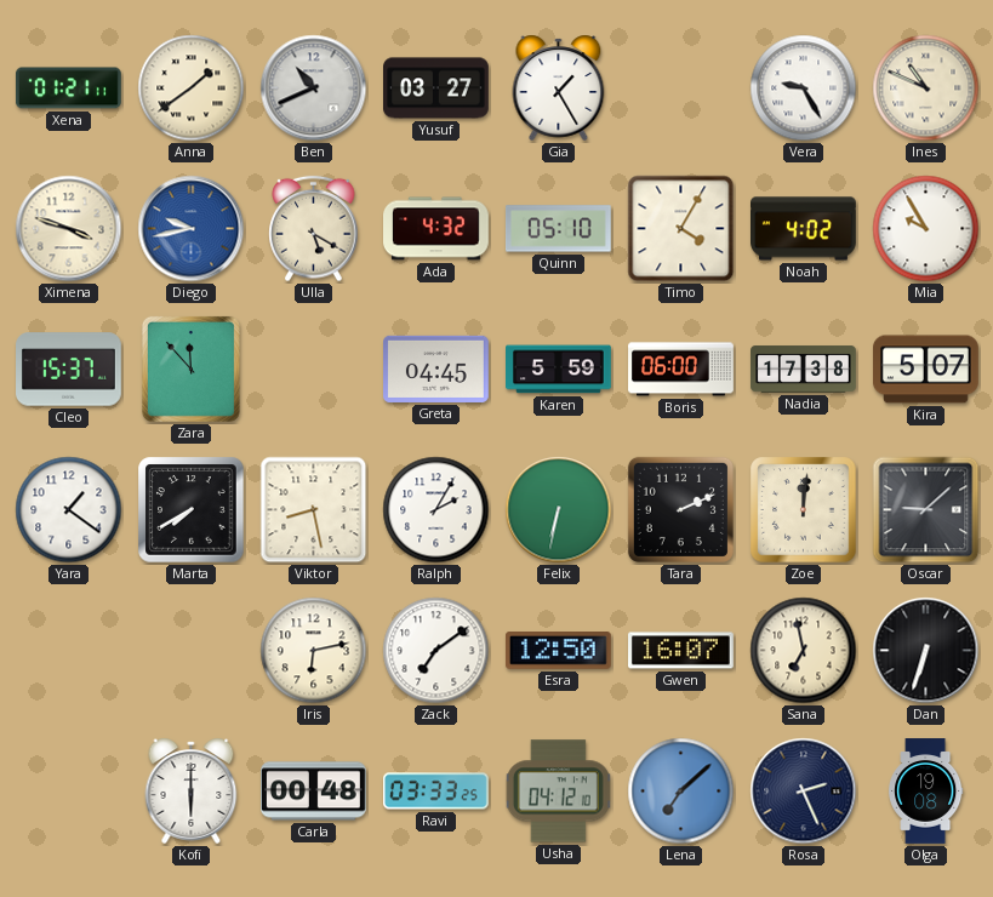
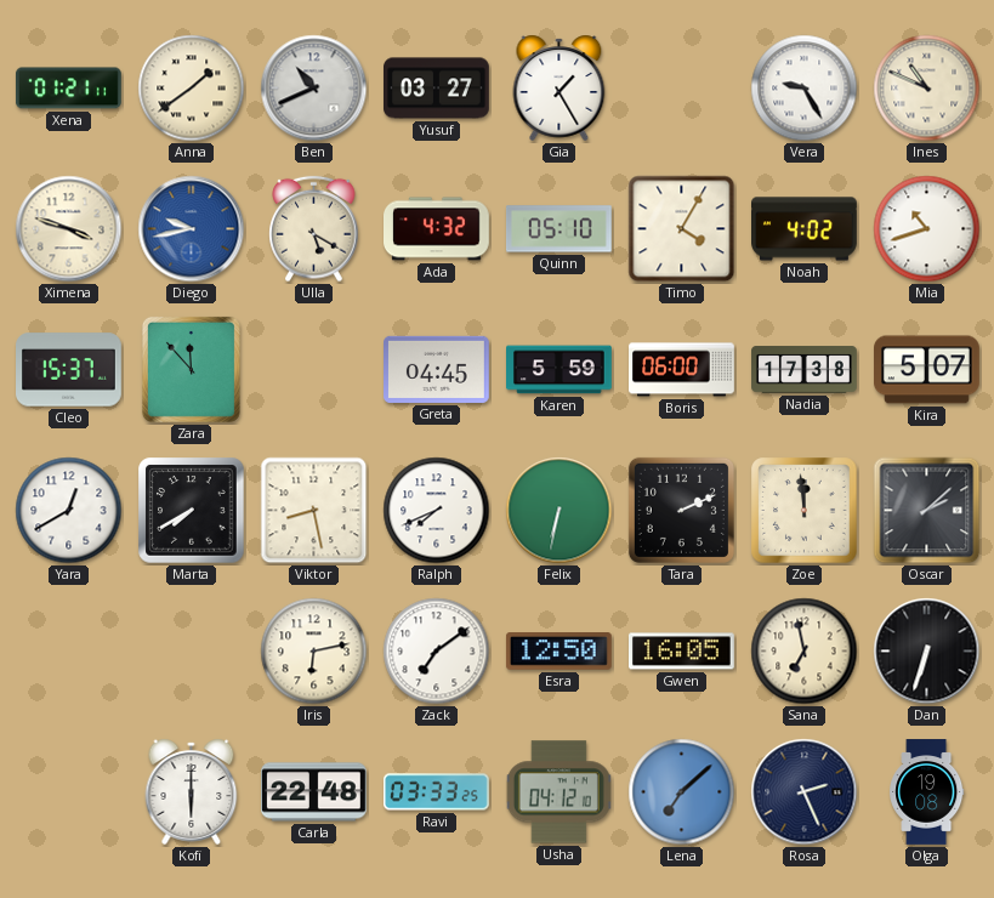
Mia: 9:55 -> 10:42 (927, 229)
Yara: 1:21 -> 12:40 (69, 511)
Ralph: 2:05 -> 7:41 (437, 511)
Zoe: 12:01 -> 11:59 (805, 511)
Oscar: 9:08 -> 2:08 (927, 511)
Gwen: 16:07 -> 16:05 (682, 652)
Carla: 00:48 -> 22:48 (314, 792)
